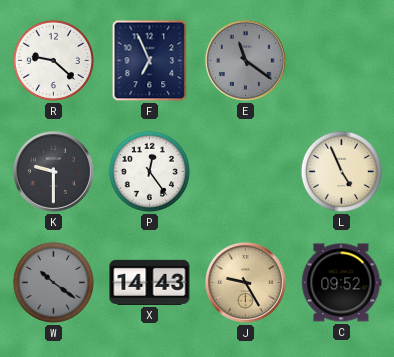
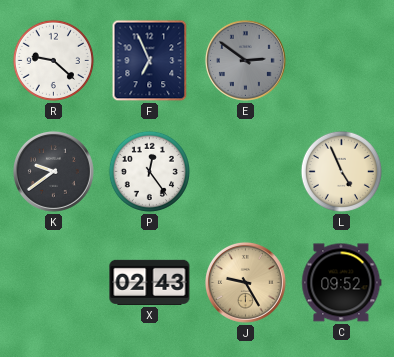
E: 11:21 -> 2:51 (245, 60)
K: 9:30 -> 9:39 (53, 171)
W: 10:21 -> none (53, 282)
X: 14:43 -> 02:43 (150, 282)
